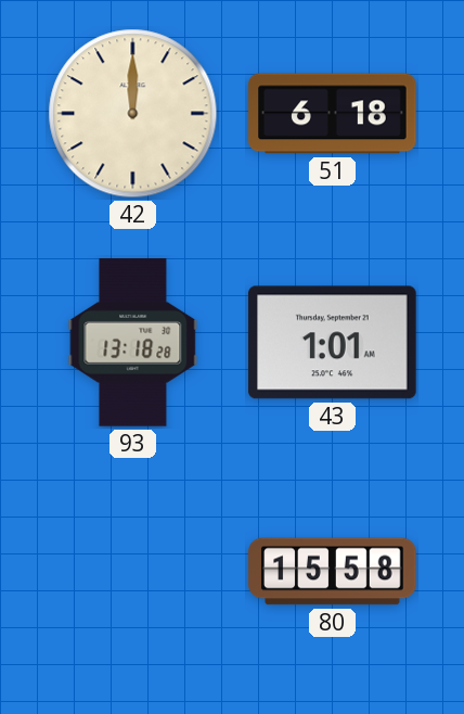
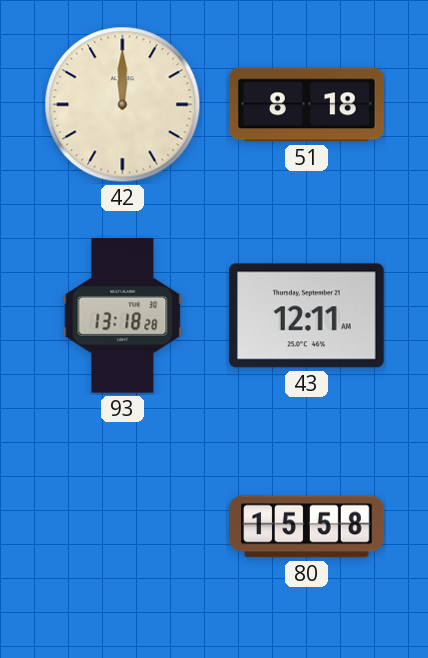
51: 6:18 -> 8:18 (307, 105)
43: 1:01 -> 12:11 (307, 316)
